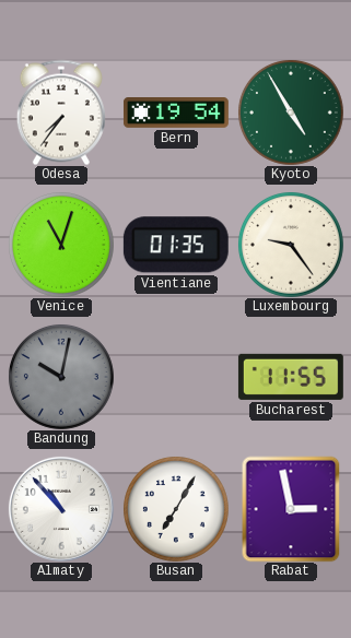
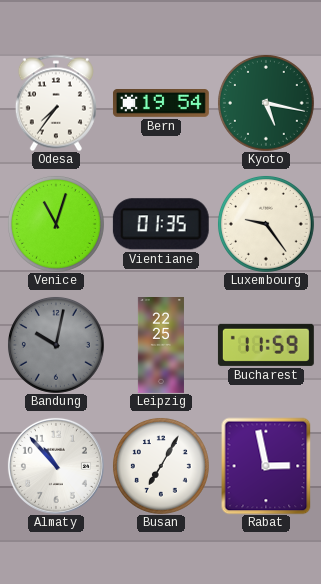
Kyoto: 4:55 -> 5:17 (266, 103)
Leipzig: none -> 22:25 (161, 346)
Bucharest: 11:55 -> 11:59 (266, 345)
